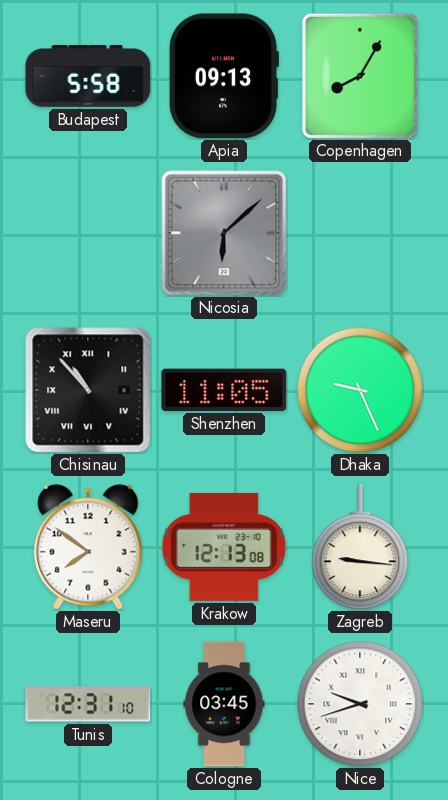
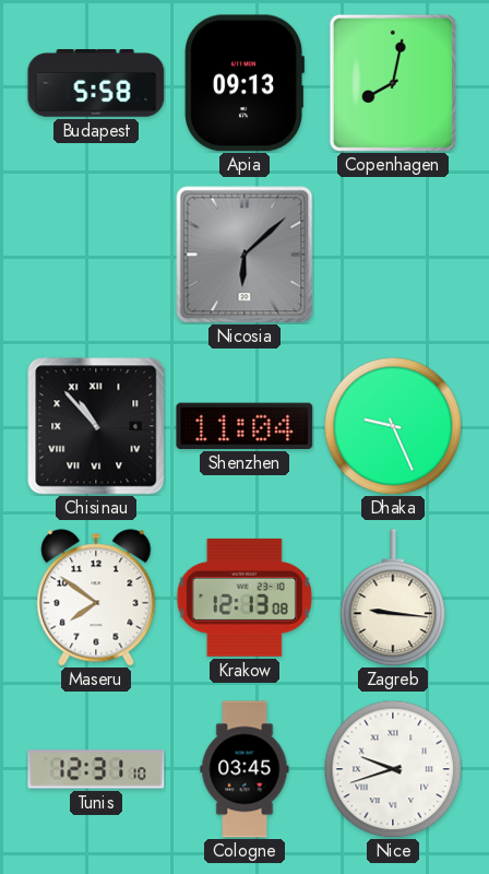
Copenhagen: 8:05 -> 8:02 (393, 83)
Shenzhen: 11:05 -> 11:04 (244, 426)
